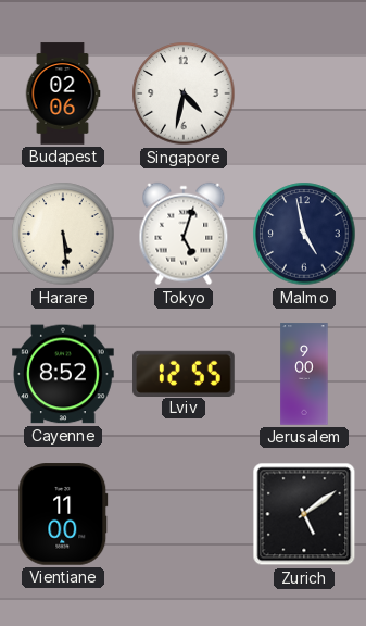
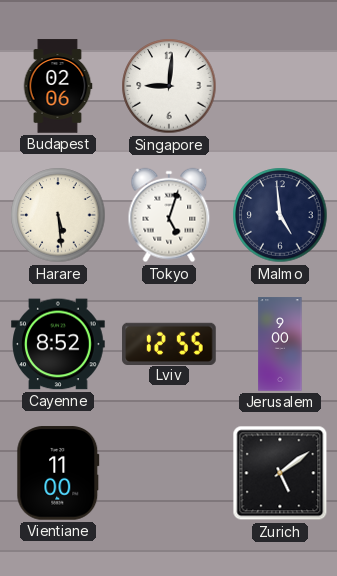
Singapore: 4:32 -> 9:01 (169, 86)
Malmo: 4:58 -> 4:59 (280, 215)
